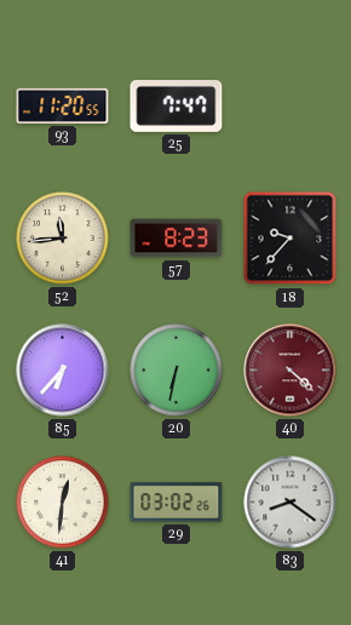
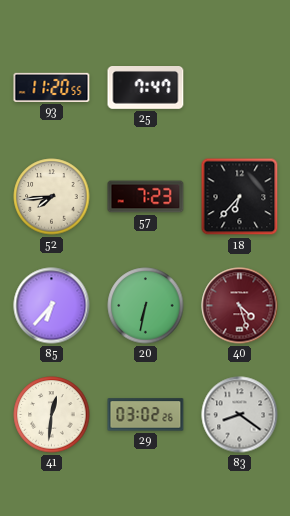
52: 11:44 -> 7:44 (52, 197)
57: 8:23 -> 7:23 (146, 197)
18: 9:37 -> 6:37 (240, 197)
40: 4:22 -> 4:27 (240, 306)
